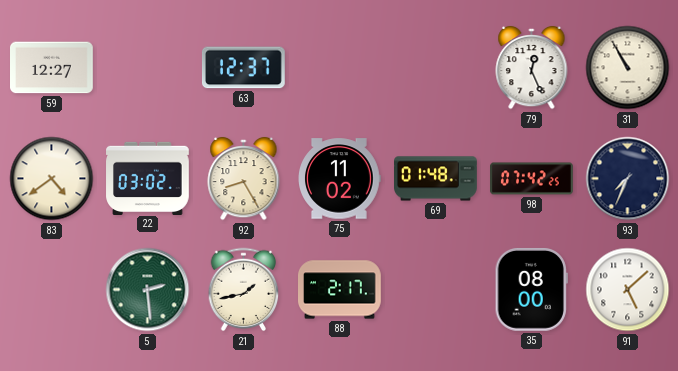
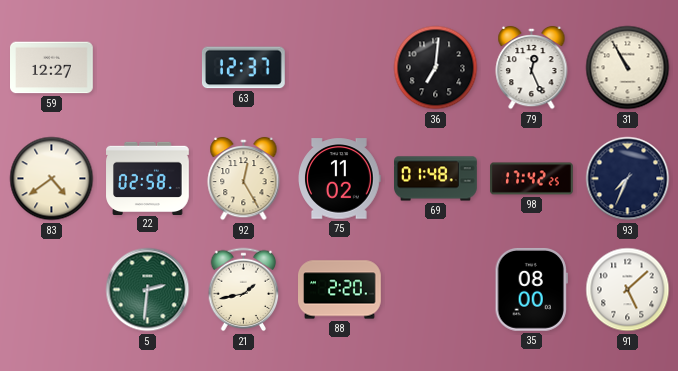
36: none -> 7:01 (436, 68)
22: 03:02 -> 02:58 (148, 178)
92: 8:25 -> 12:25 (244, 179)
98: 07:42 -> 17:42 (532, 179)
5: 2:29 -> 2:31 (148, 290)
88: 2:17 -> 2:20 (340, 290)
